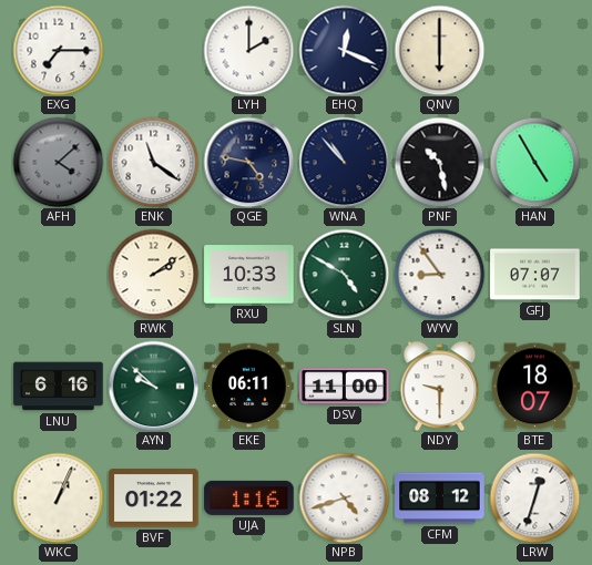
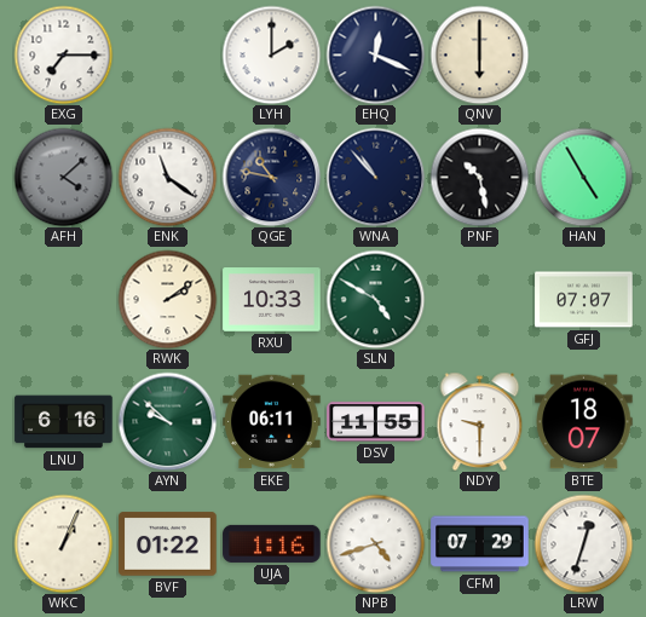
QGE: 4:47 -> 10:47 (271, 177)
WYV: 8:54 -> none (439, 274)
DSV: 11:00 -> 11:55 (376, 422)
CFM: 08:12 -> 07:29 (480, 544)
